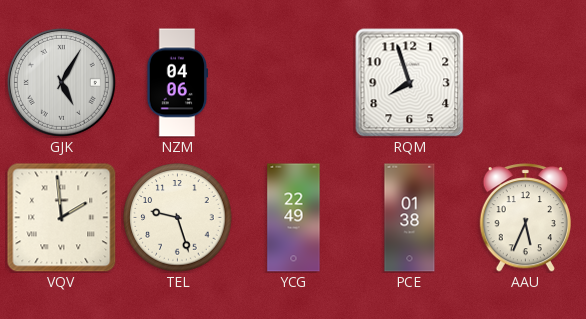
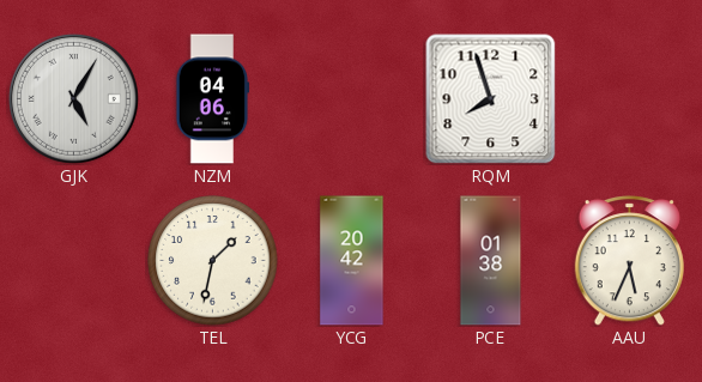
VQV: 1:59 -> none (62, 218)
TEL: 9:27 -> 1:32 (213, 261)
YCG: 22:49 -> 20:42 (352, 261)
